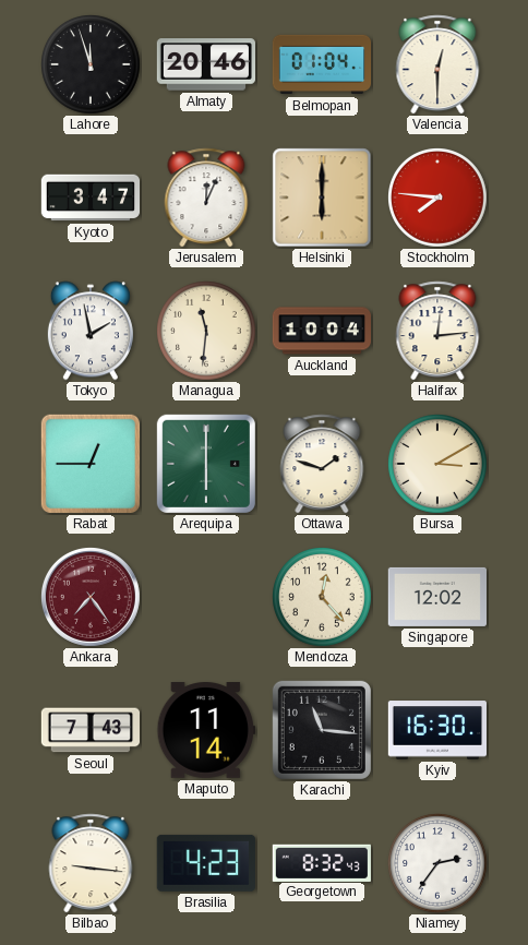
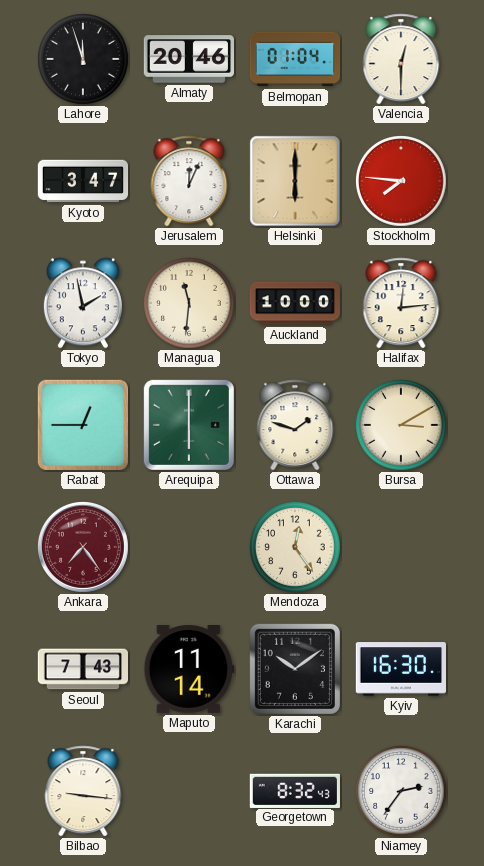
Auckland: 10:04 -> 10:00 (294, 303)
Mendoza: 12:23 -> 12:24 (296, 548)
Singapore: 12:02 -> none (436, 597)
Karachi: 11:16 -> 10:09 (295, 669)
Brasilia: 4:23 -> none (206, 863)
